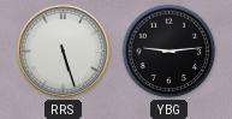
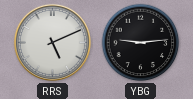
RRS: 5:27 -> 5:11 (52, 42)
